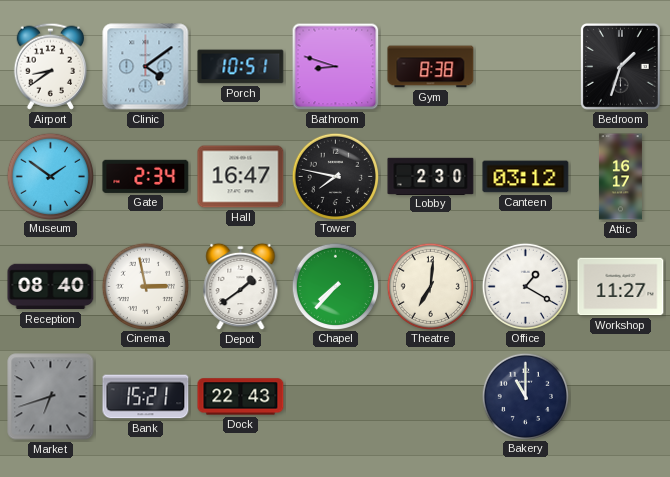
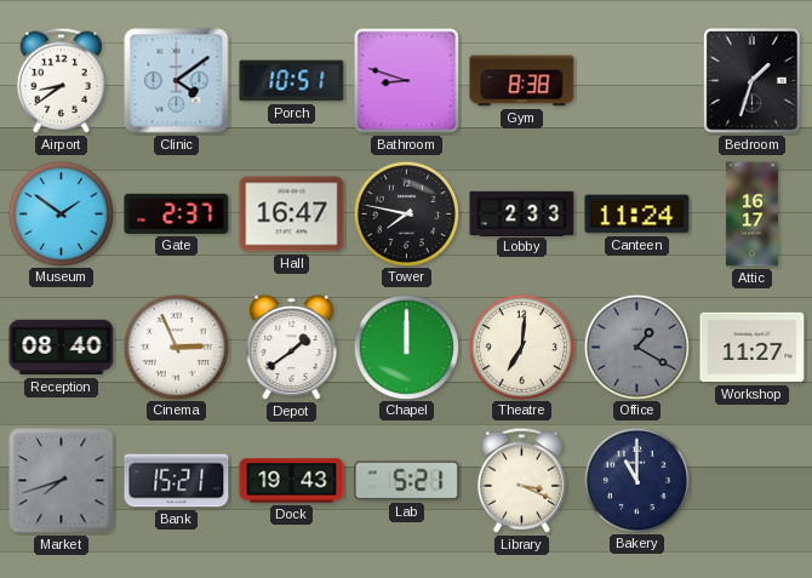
Gate: 2:34 -> 2:37 (177, 213)
Lobby: 2:30 -> 2:33 (522, 213)
Canteen: 03:12 -> 11:24 (637, 214)
Cinema: 2:58 -> 2:56 (176, 347)
Chapel: 7:37 -> 12:00 (406, 347)
Office dial: white -> grey (636, 347)
Market: 6:42 -> 7:42 (62, 481)
Dock: 22:43 -> 19:43 (292, 481)
Lab: none -> 5:21 (407, 481)
Library: none -> 3:19 (521, 480)
